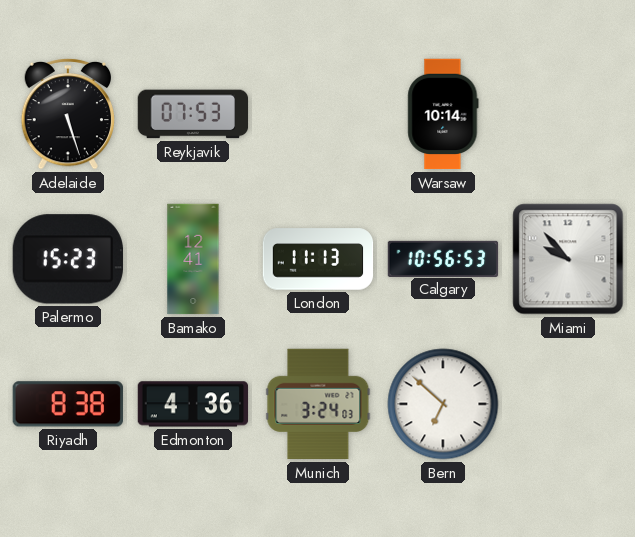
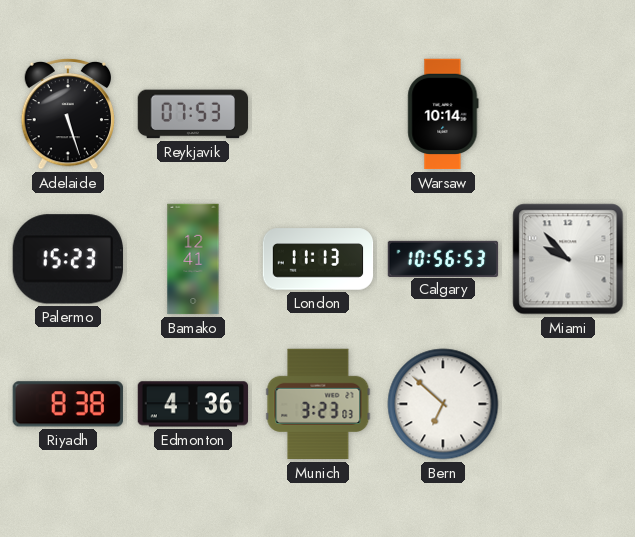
Munich: 3:24 -> 3:23 (318, 404)
